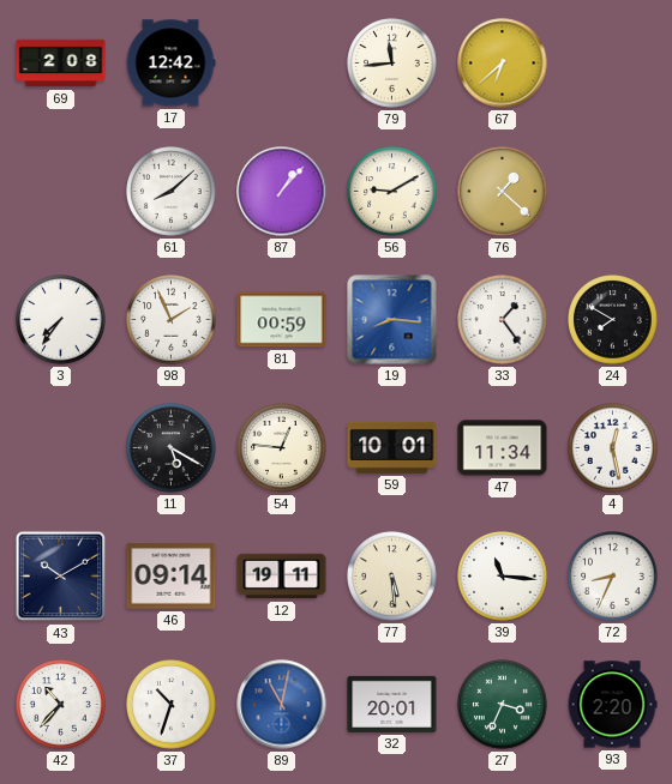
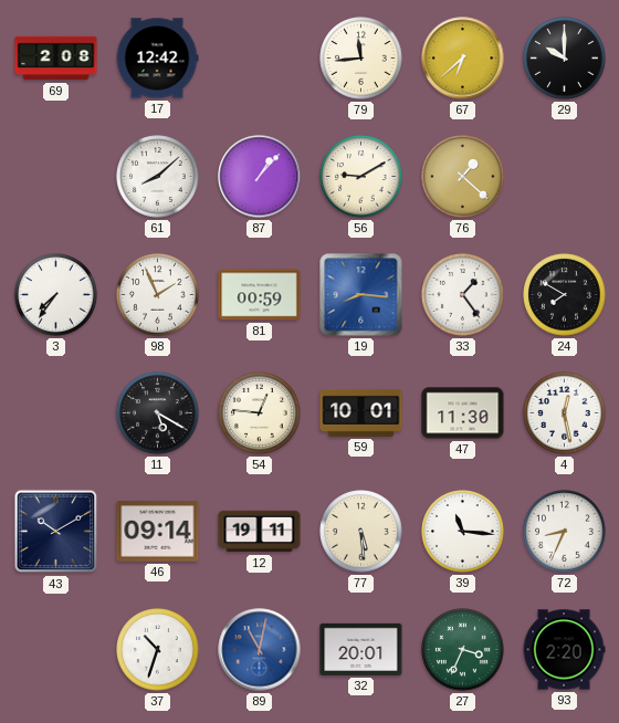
29: none -> 10:00 (565, 59)
47: 11:34 -> 11:30 (463, 413)
42: 10:37 -> none (61, 705)
